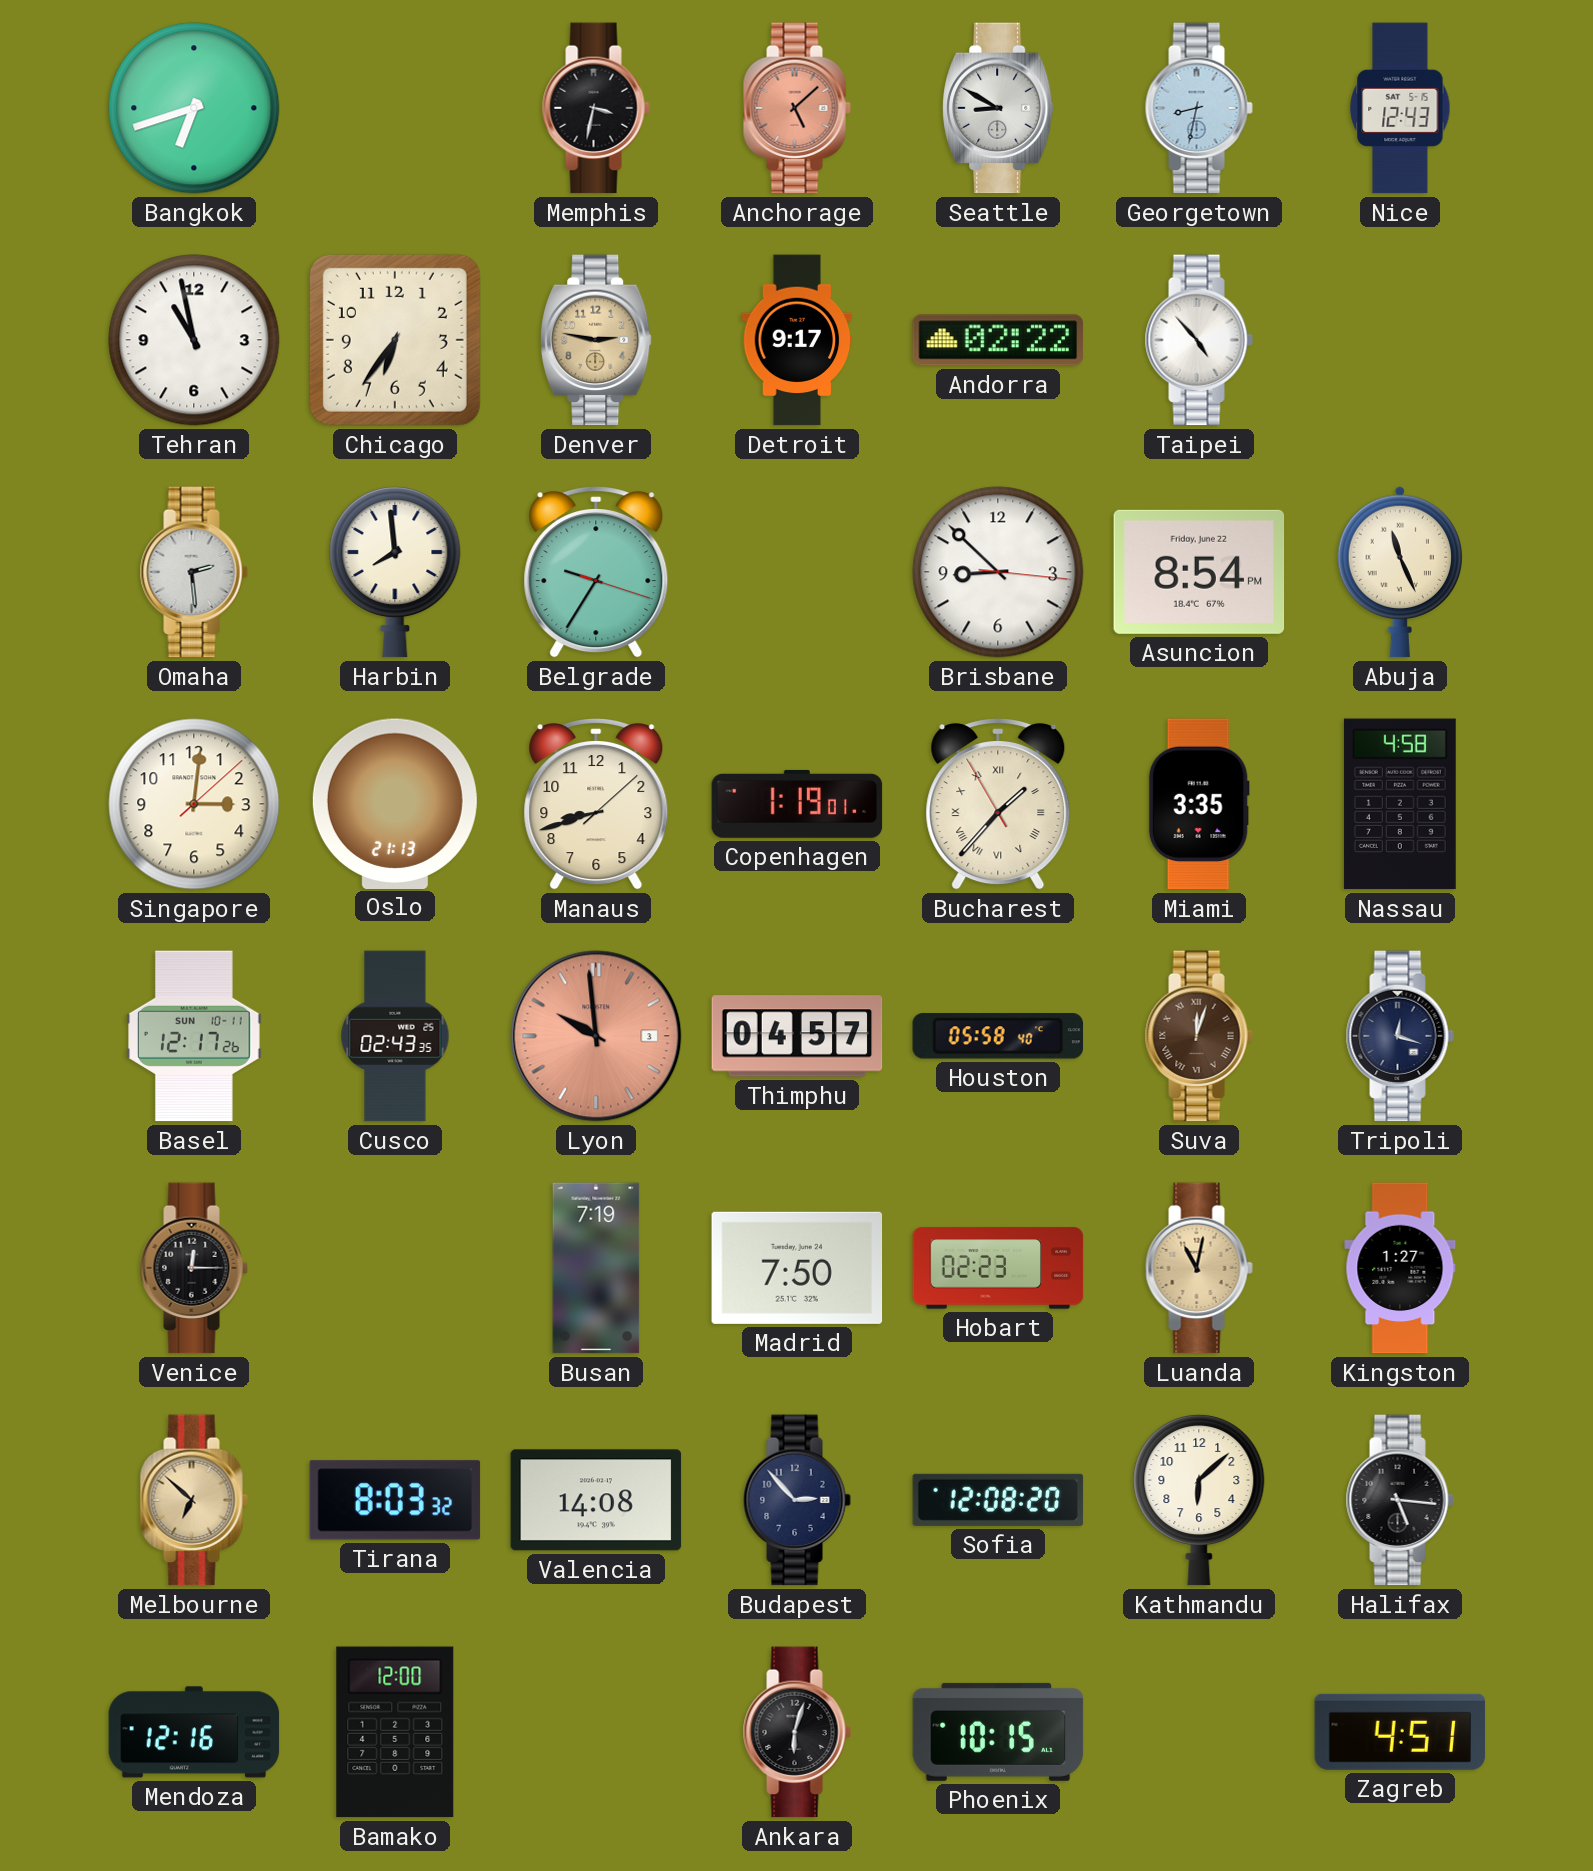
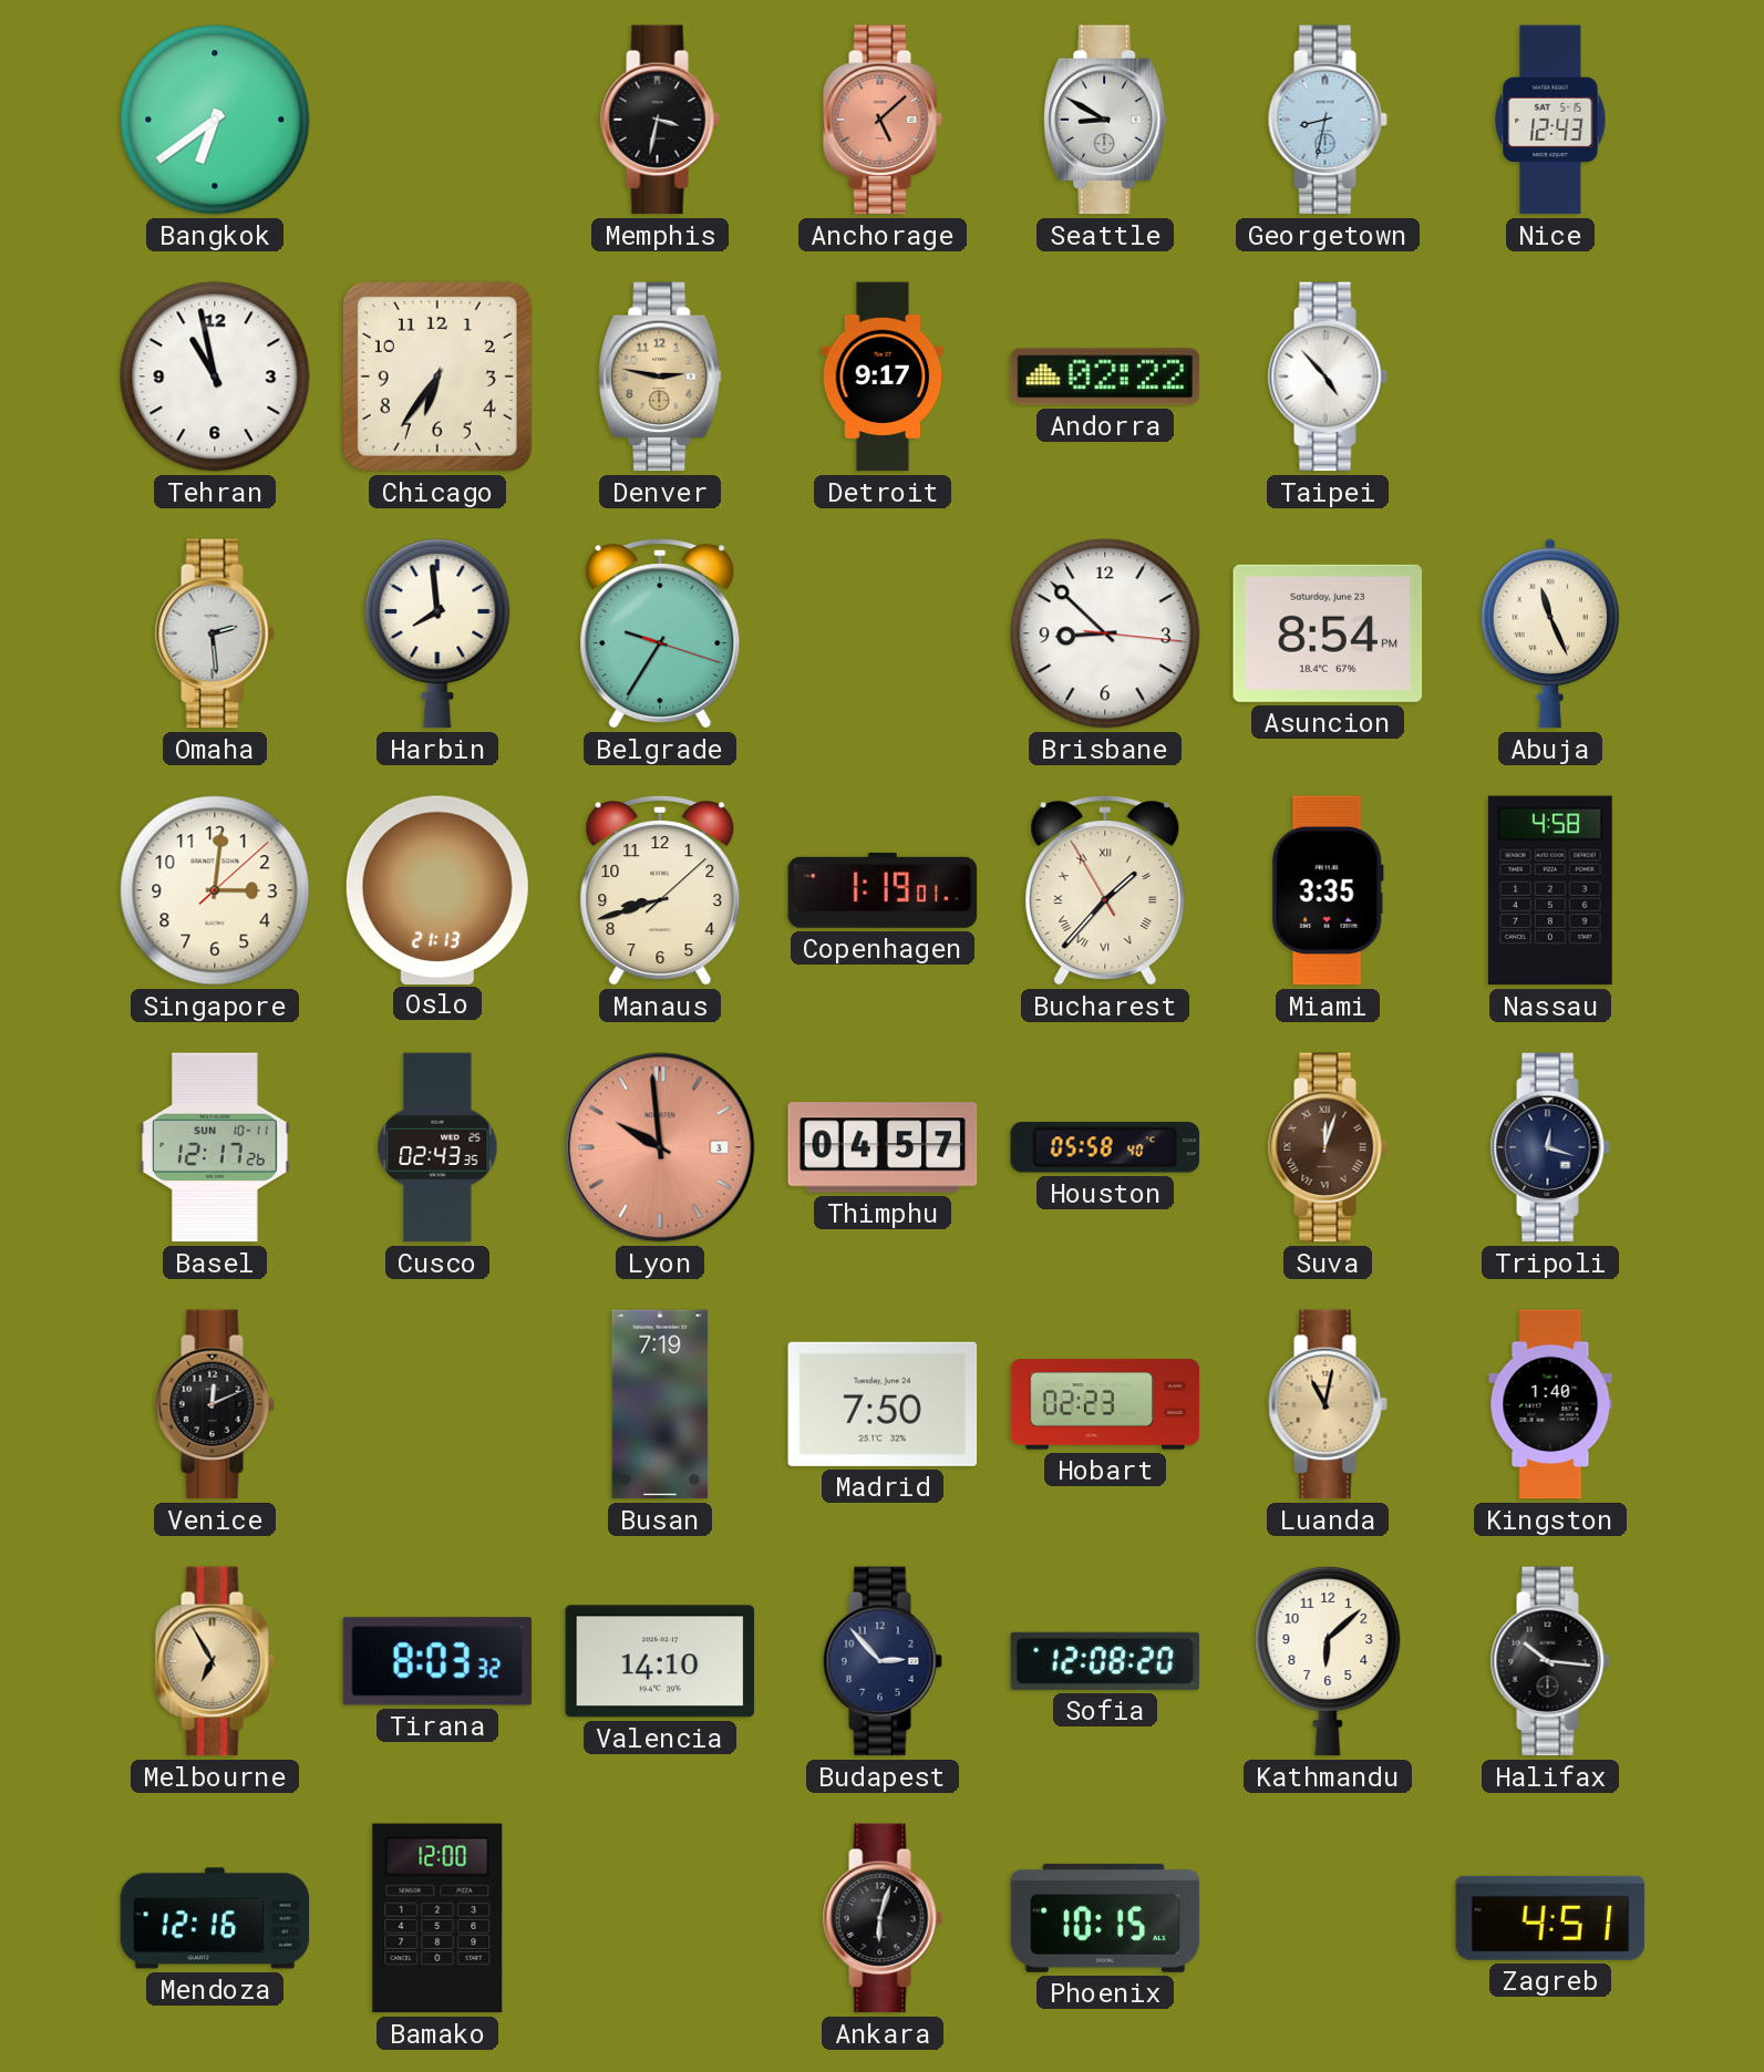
Bangkok: 6:42 -> 6:39 (215, 120)
Asuncion date: Friday, June 22 -> Saturday, June 23 (1328, 633)
Venice: 12:15 -> 12:11 (215, 1404)
Kingston: 1:27 -> 1:40 (1550, 1404)
Melbourne: 6:52 -> 6:55 (215, 1661)
Valencia: 14:08 -> 14:10 (660, 1661)
Halifax: 5:16 -> 10:16 (1550, 1661)
